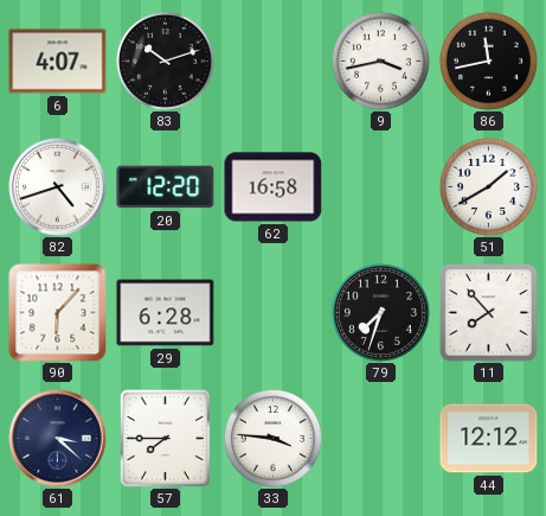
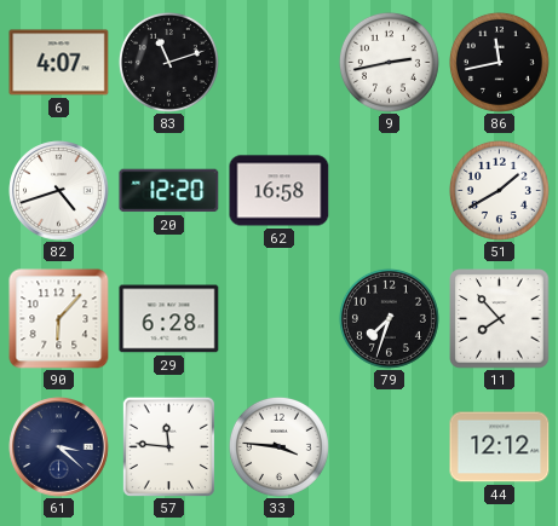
83: 10:12 -> 11:12 (168, 62)
9: 3:43 -> 2:43 (389, 62)
57: 7:45 -> 11:46 (168, 446)
